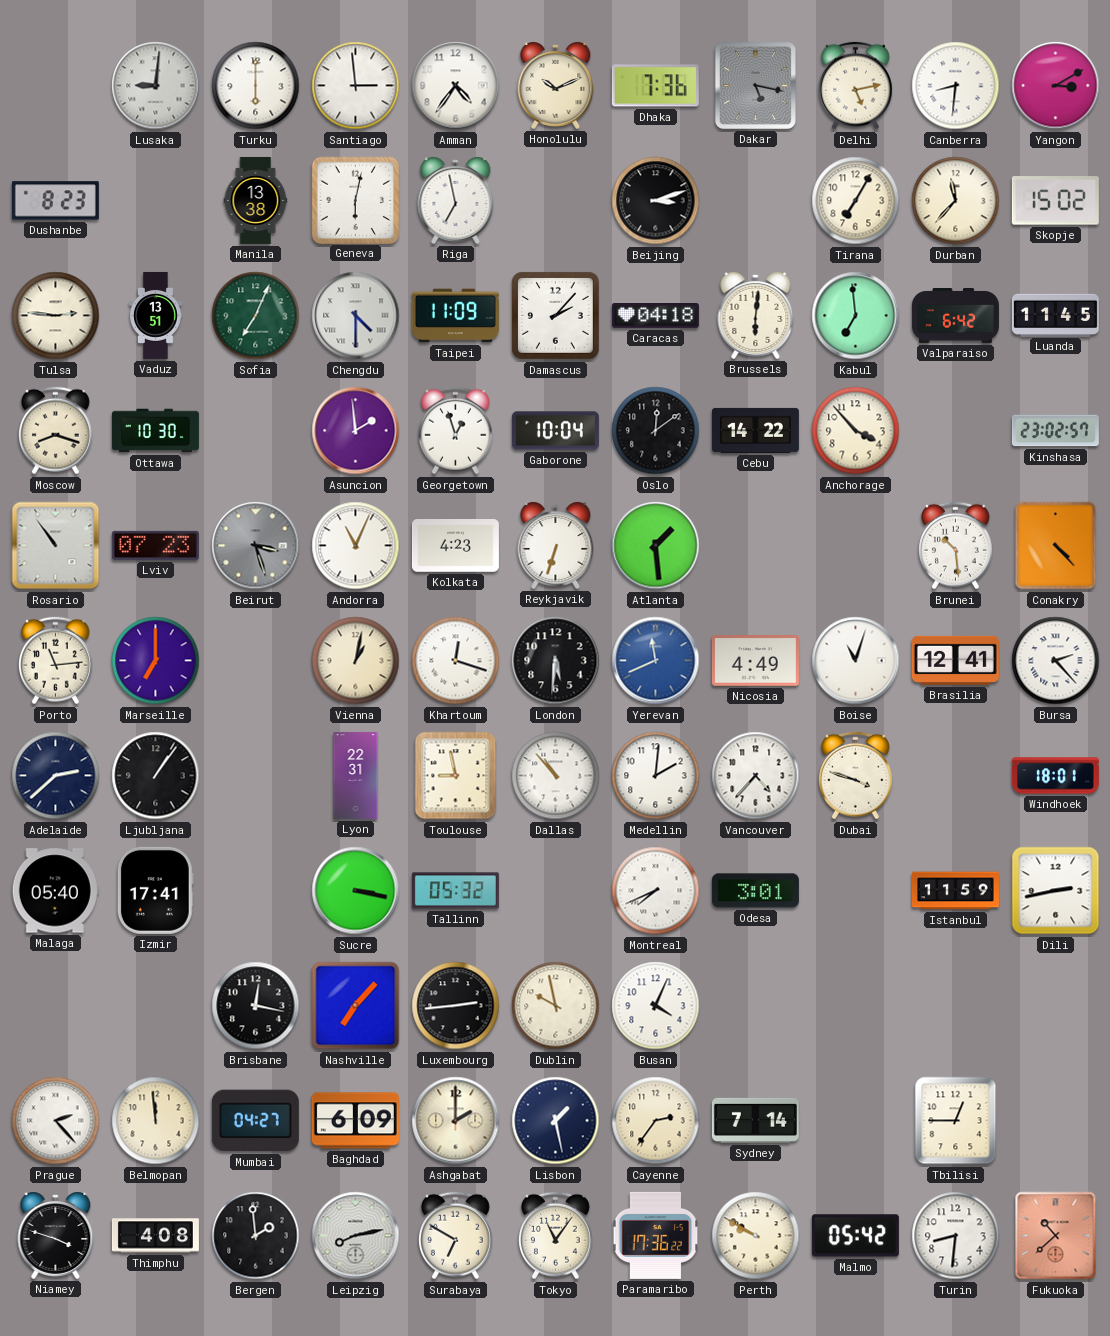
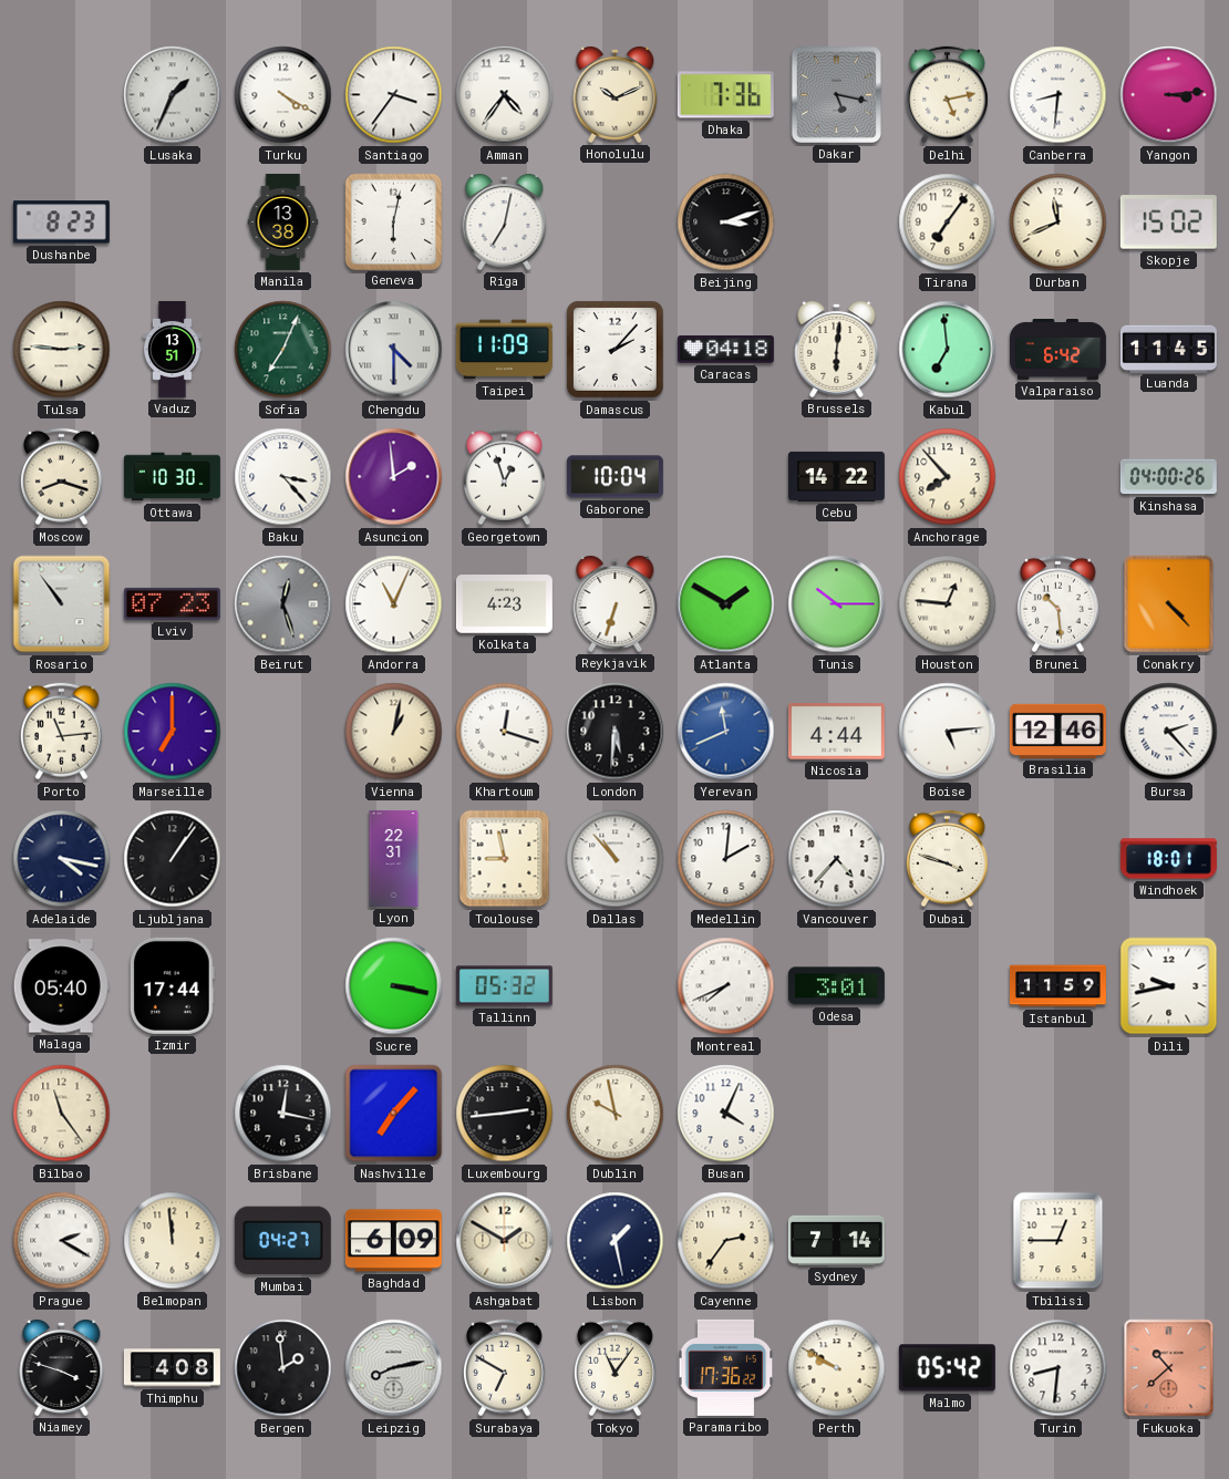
Lusaka: 9:01 -> 1:34 (173, 95)
Turku: 6:00 -> 4:20 (283, 95)
Santiago: 2:59 -> 3:36 (394, 95)
Yangon: 3:10 -> 3:14 (1169, 95)
Riga: 6:58 -> 7:02 (505, 223)
Tirana: 7:05 -> 7:06 (948, 223)
Durban: 11:37 -> 11:41 (1058, 223)
Baku: none -> 3:23 (283, 477)
Oslo: 12:09 -> none (656, 431)
Anchorage: 3:53 -> 7:53 (948, 477)
Kinshasa: 23:02 -> 04:00 (1168, 477)
Beirut: 3:27 -> 12:27 (283, 604)
Atlanta: 1:29 -> 1:50 (726, 604)
Tunis: none -> 10:15 (837, 604)
Houston: none -> 12:46 (948, 604)
Nicosia: 4:49 -> 4:44 (836, 732)
Boise: 11:03 -> 5:14 (948, 732)
Brasilia: 12:41 -> 12:46 (1057, 731)
Adelaide: 2:38 -> 4:17 (62, 859)
Izmir: 17:41 -> 17:44 (172, 985)
Dili: 2:43 -> 9:43 (1169, 986)
Bilbao: none -> 11:24 (62, 1114)
Prague: 2:23 -> 2:20 (62, 1241)
Ashgabat: 2:00 -> 1:50 (505, 1241)
